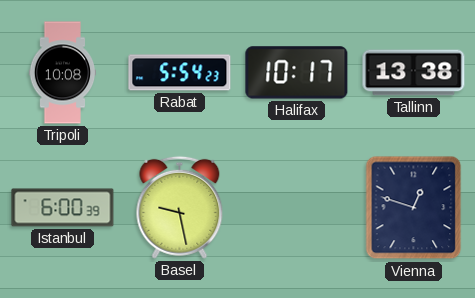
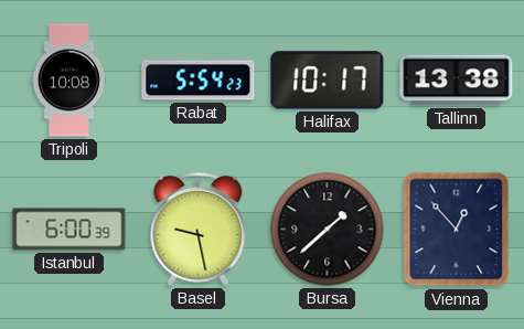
Bursa: none -> 1:38 (328, 230)
Vienna: 12:48 -> 12:53 (457, 230)
